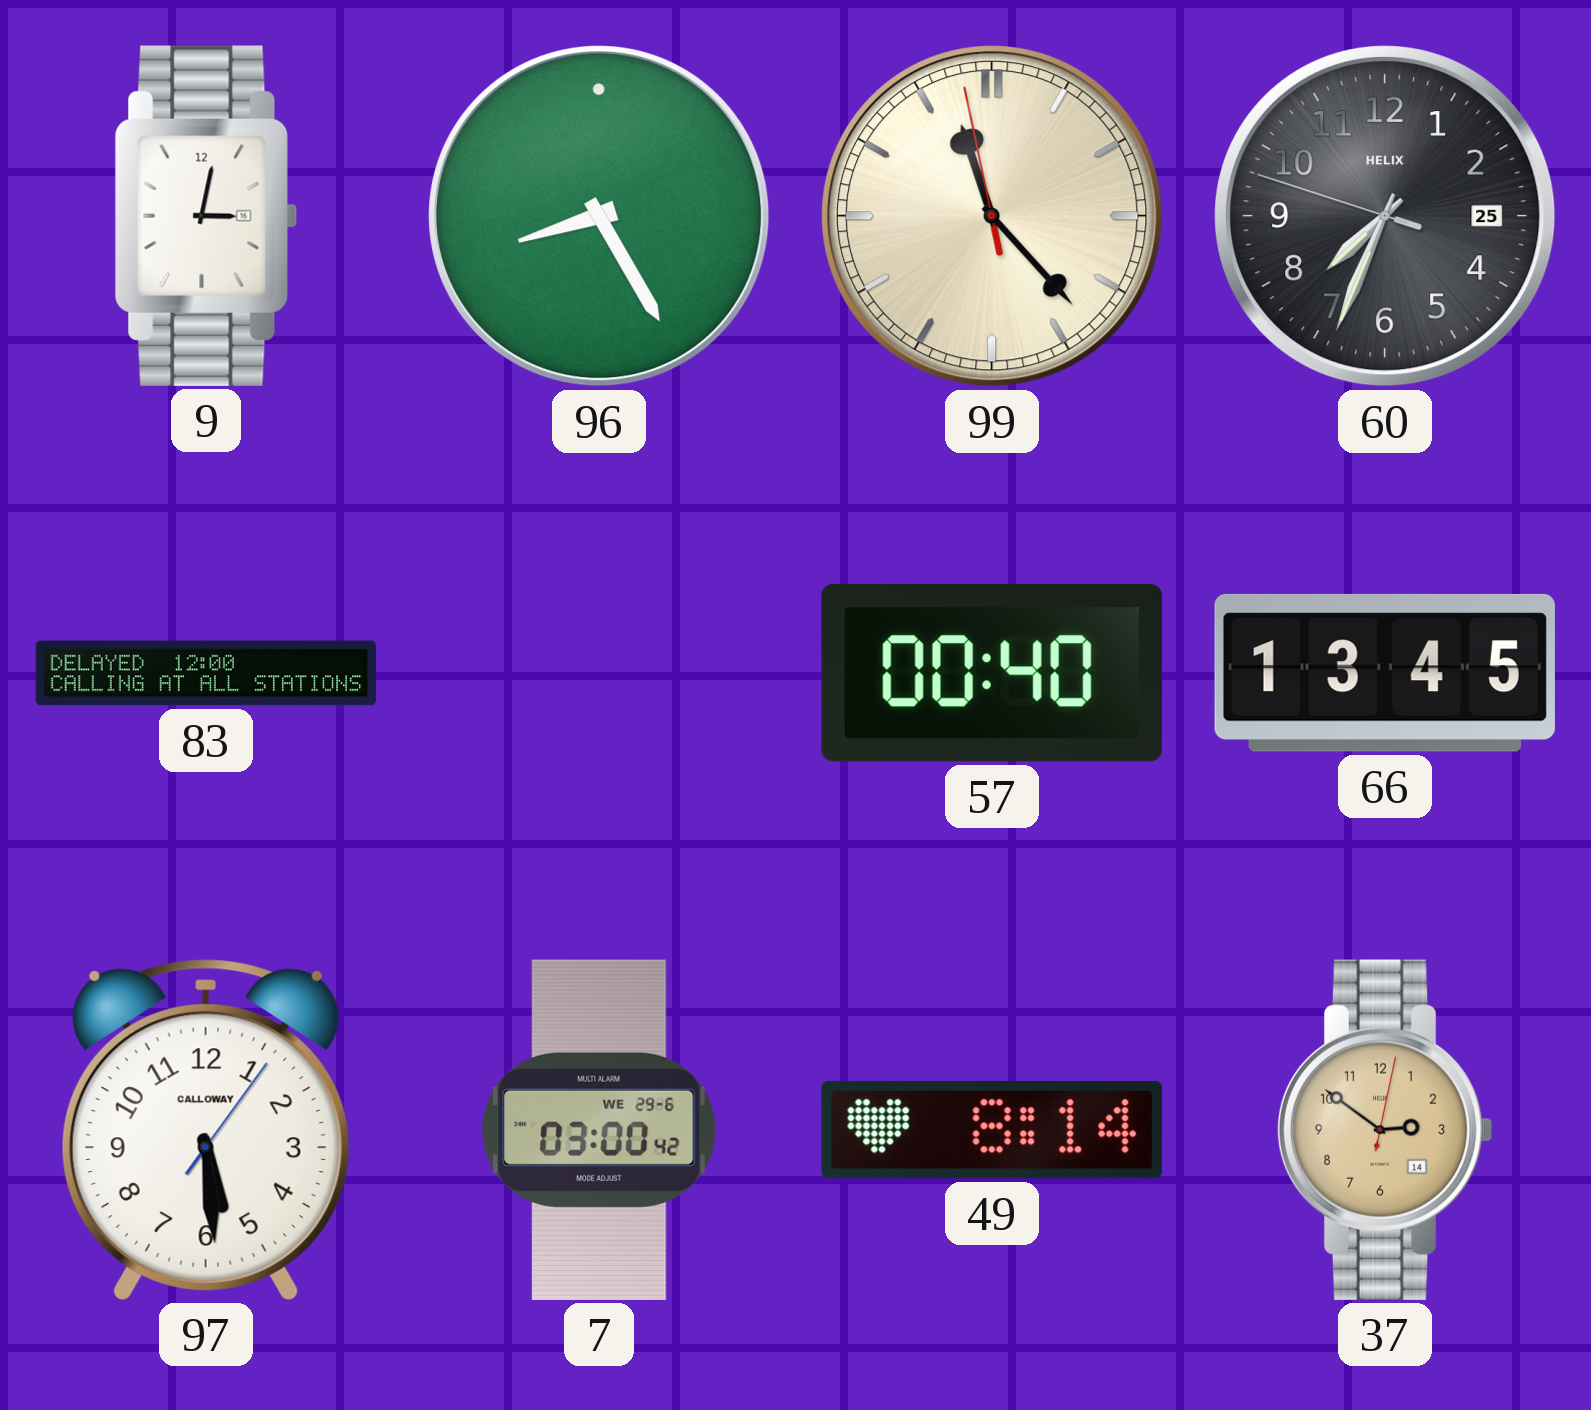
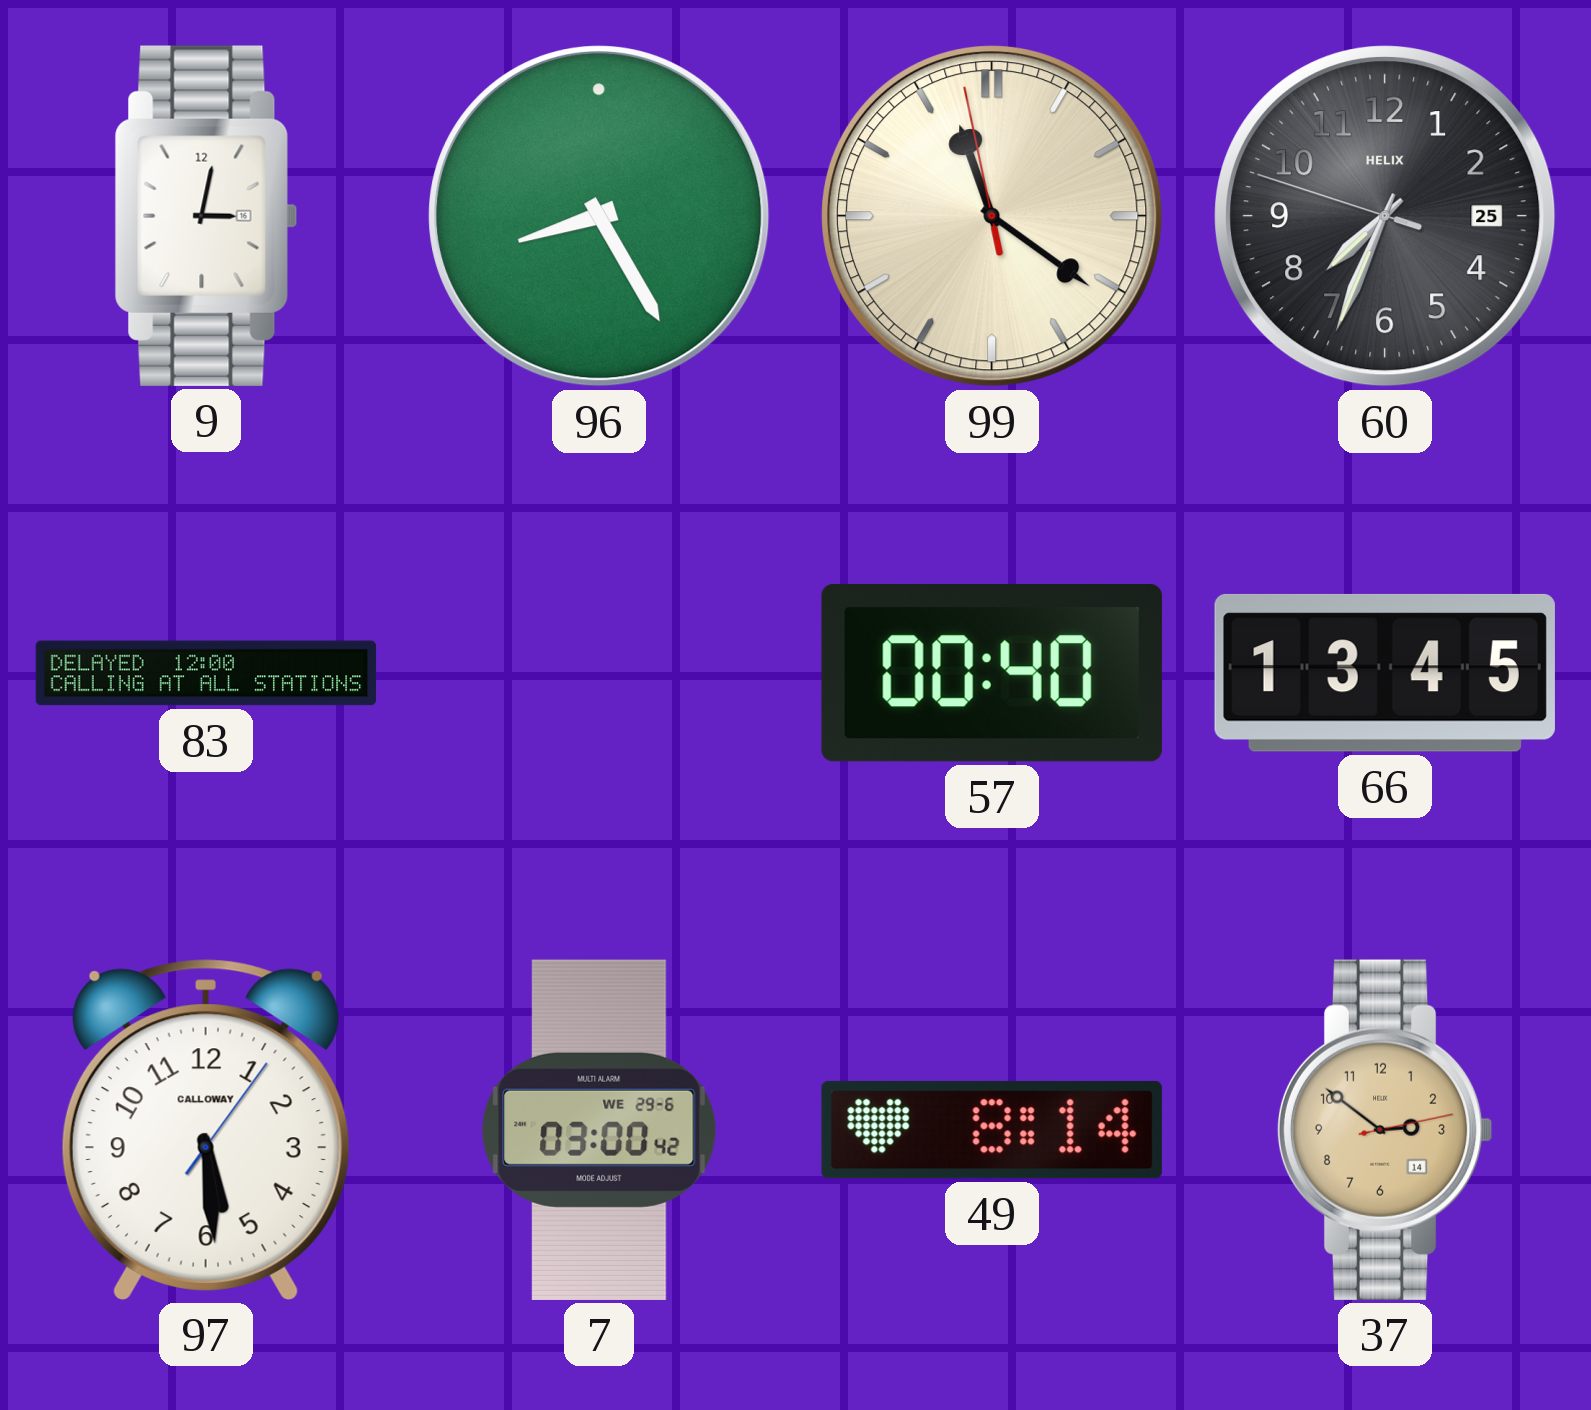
99: 11:22 -> 11:20 (992, 216)
37: 2:51:02 -> 2:51:13 (1385, 1130)
